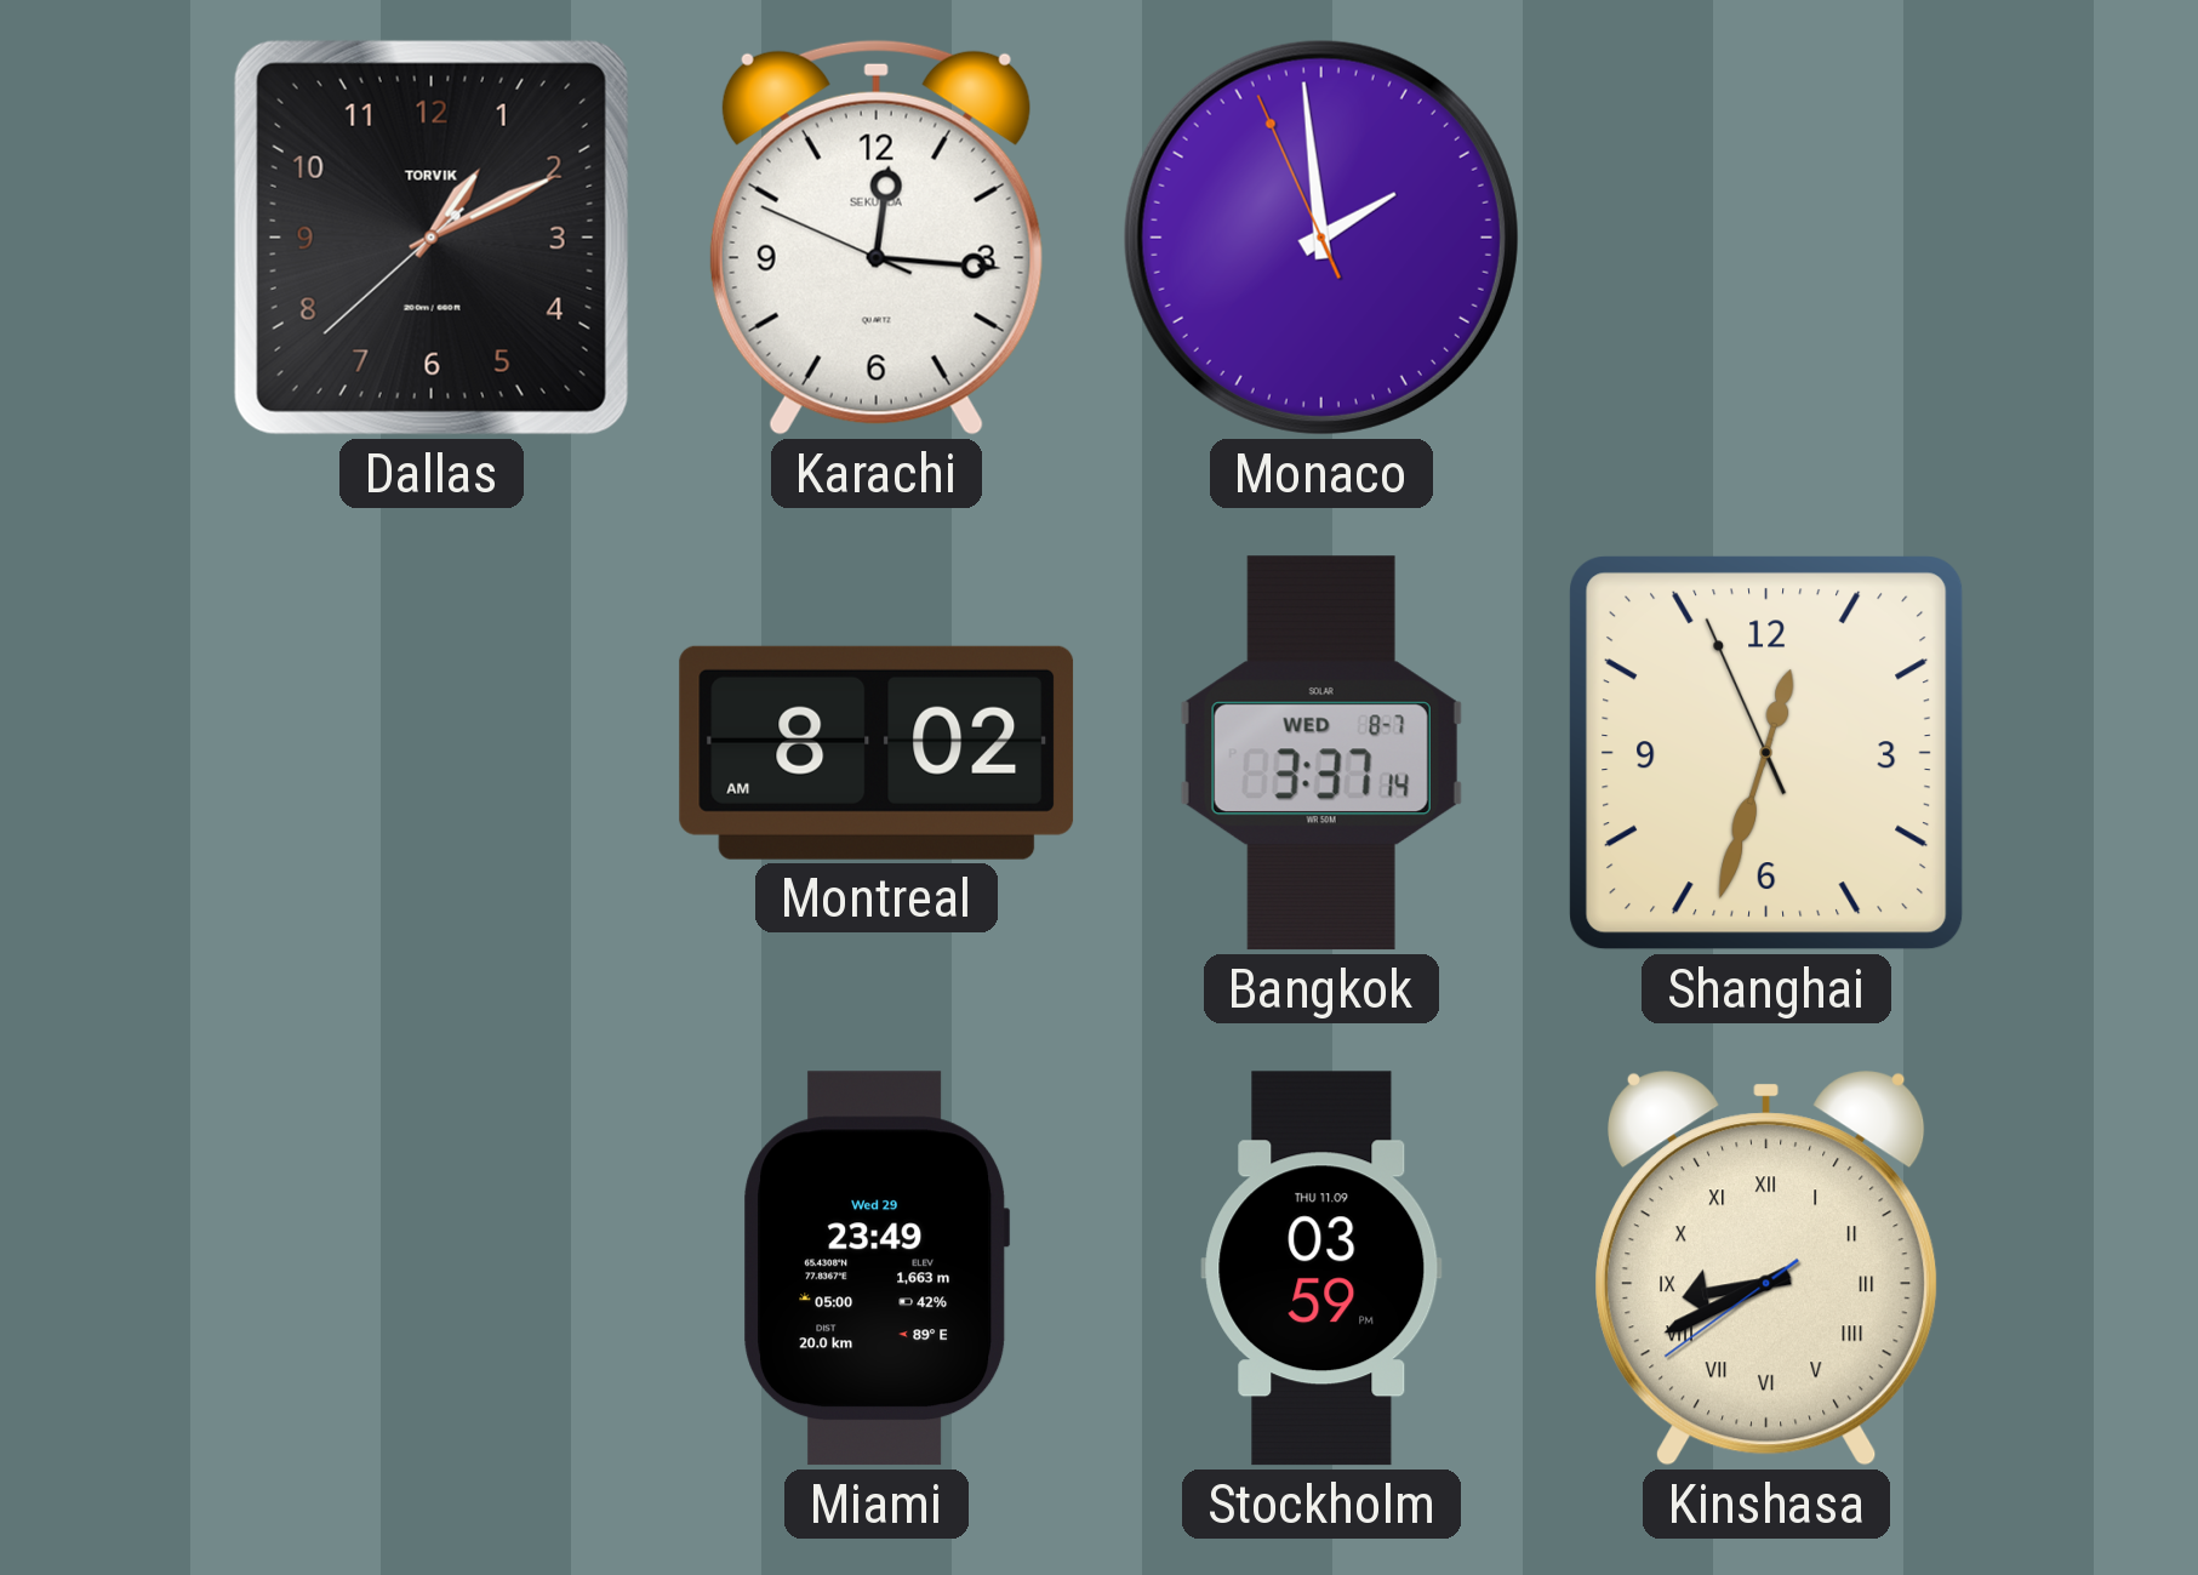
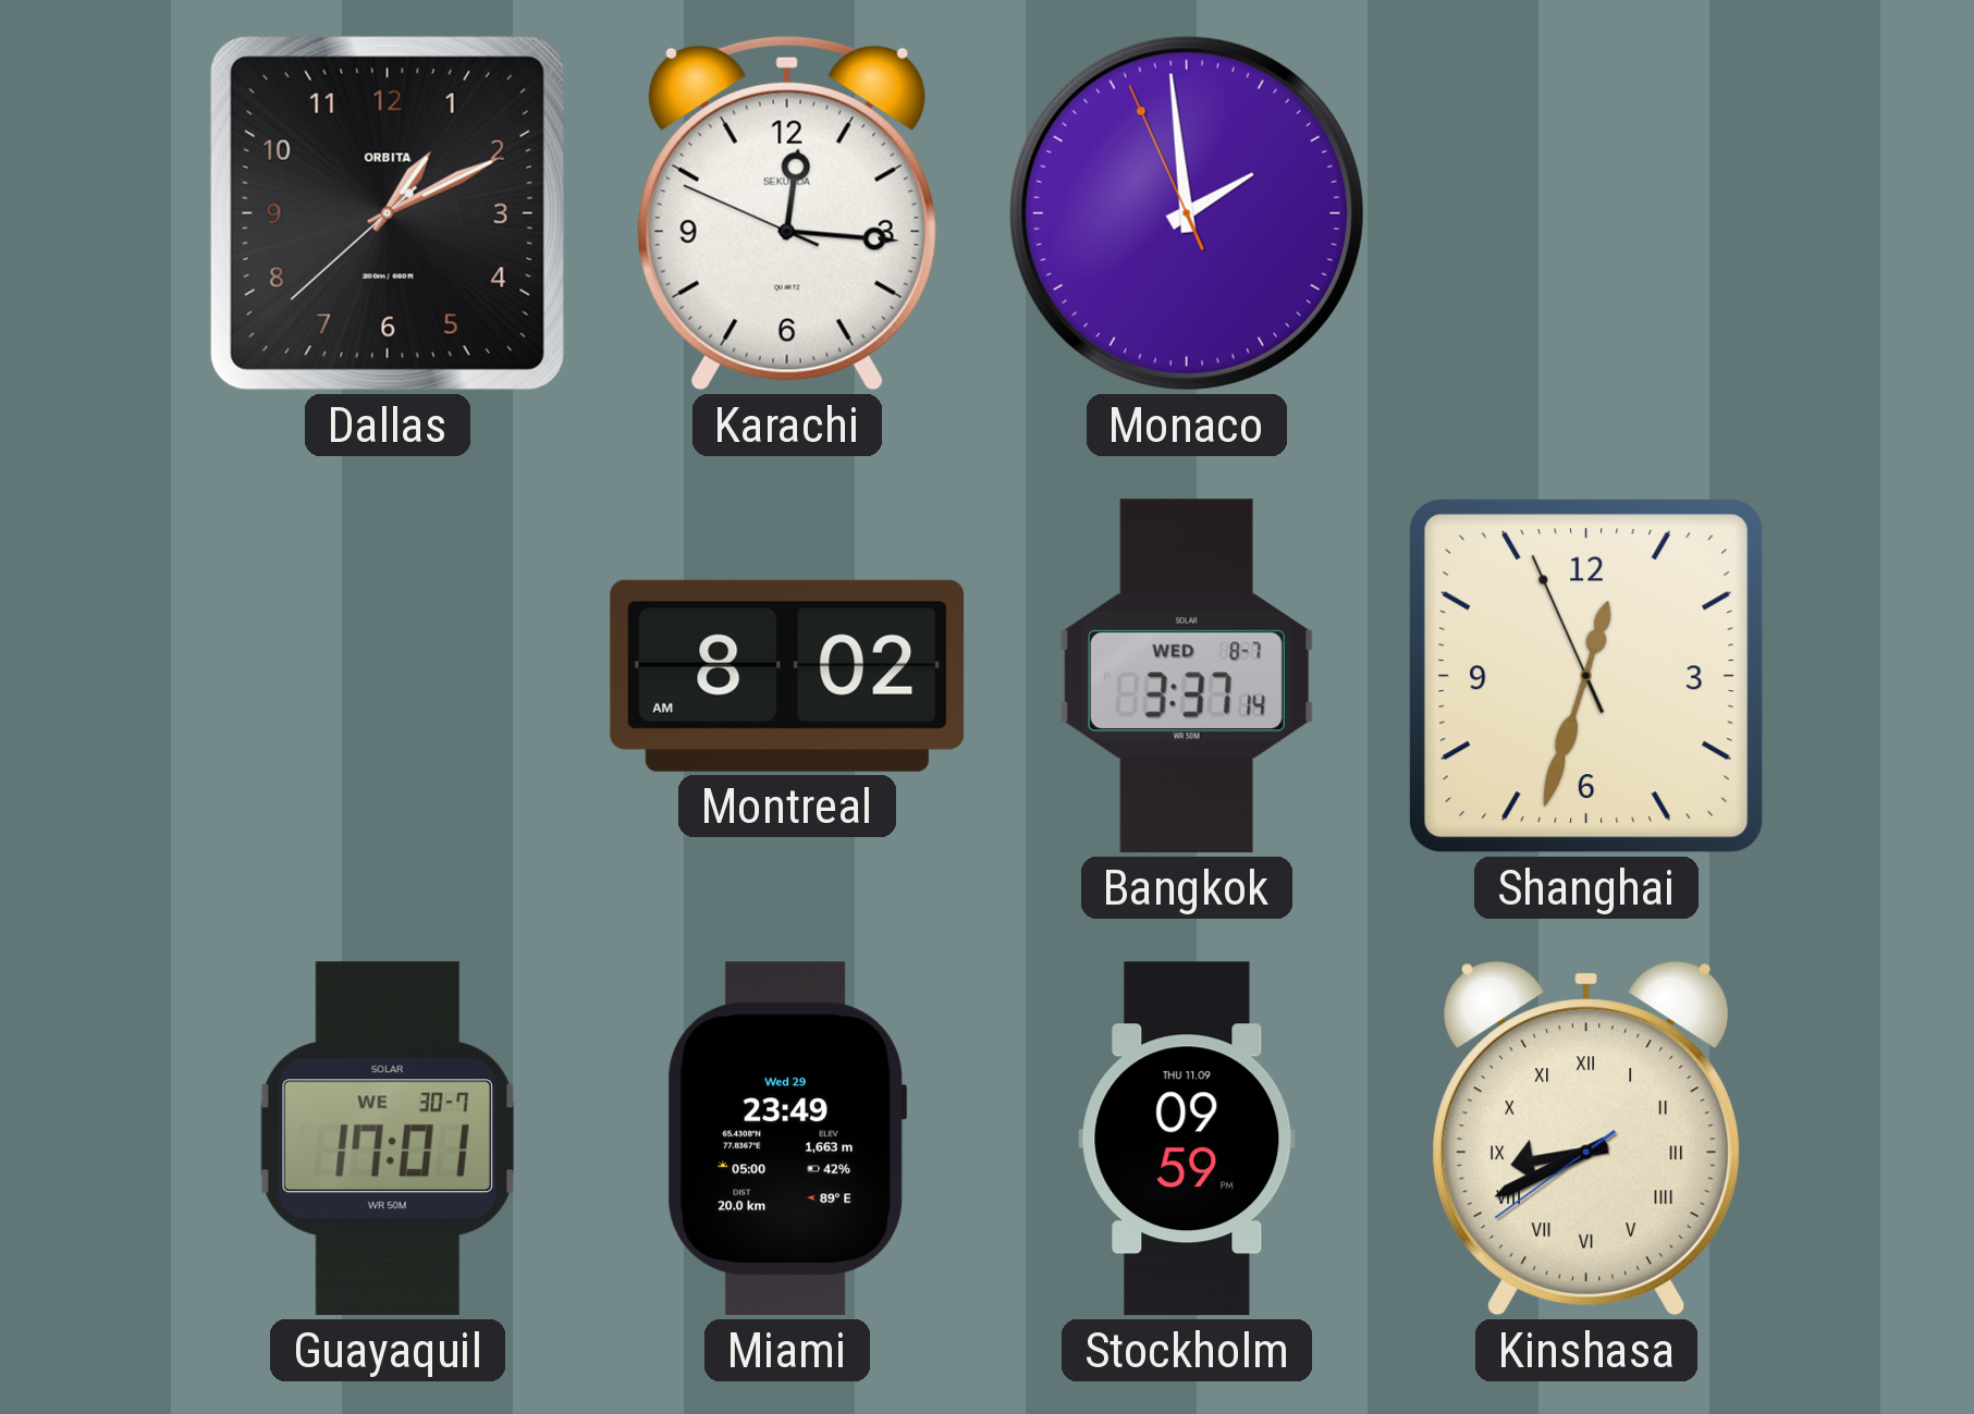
Dallas brand: TORVIK -> ORBITA (388, 213)
Guayaquil: none -> 17:01 (388, 1139)
Stockholm: 03:59 -> 09:59 (1187, 1139)
